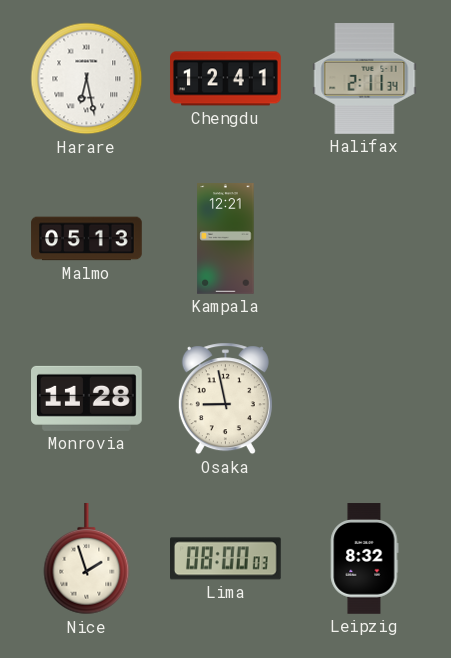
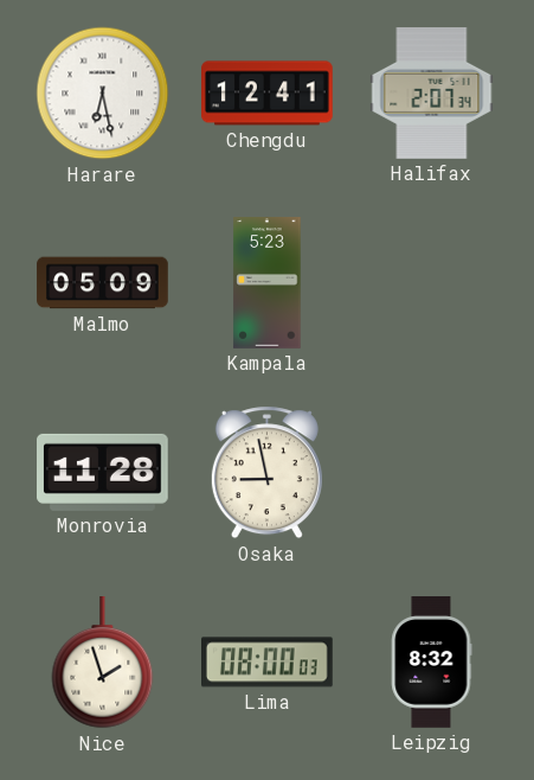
Halifax: 2:11 -> 2:07 (432, 94)
Malmo: 05:13 -> 05:09 (103, 283)
Kampala: 12:21 -> 5:23 (268, 283)
